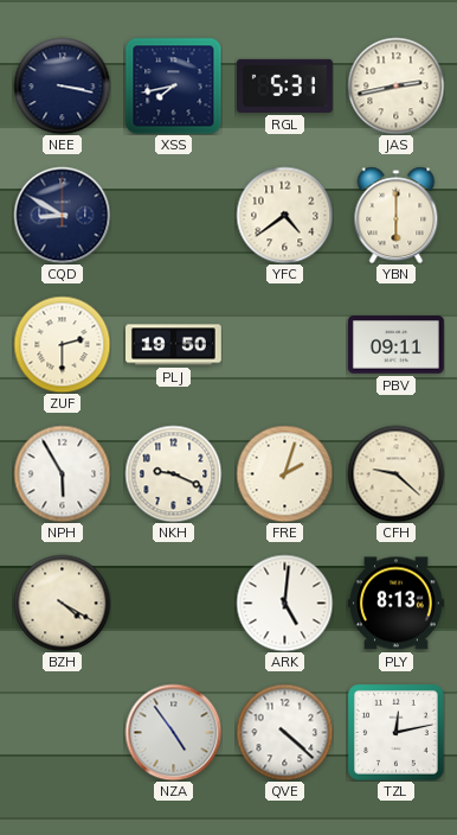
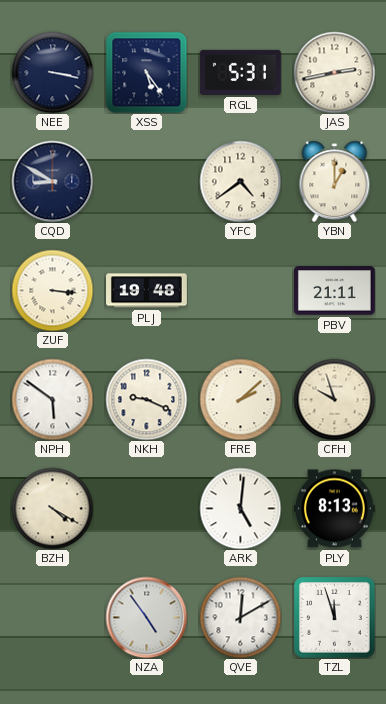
XSS: 7:43 -> 5:24 (146, 72)
YBN: 6:00 -> 1:00 (335, 181)
ZUF: 2:30 -> 3:16 (52, 290)
PLJ: 19:50 -> 19:48 (147, 291)
PBV: 09:11 -> 21:11 (334, 291)
NPH: 5:55 -> 5:51 (52, 399)
FRE: 2:03 -> 2:08 (240, 399)
CFH: 9:22 -> 9:57 (334, 399)
QVE: 4:22 -> 12:10 (240, 617)
TZL: 12:13 -> 11:57 (335, 618)
